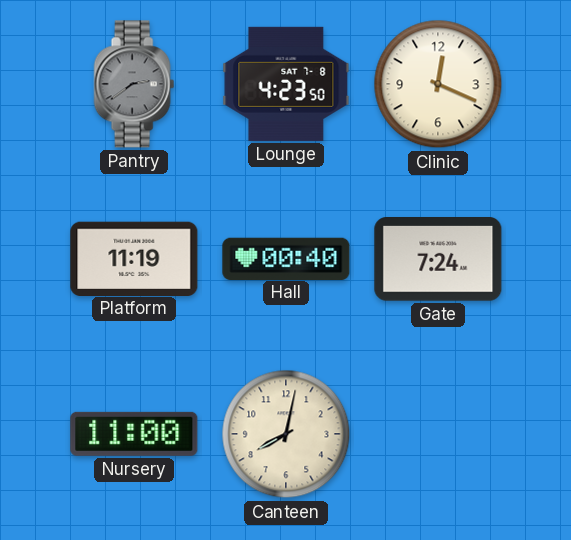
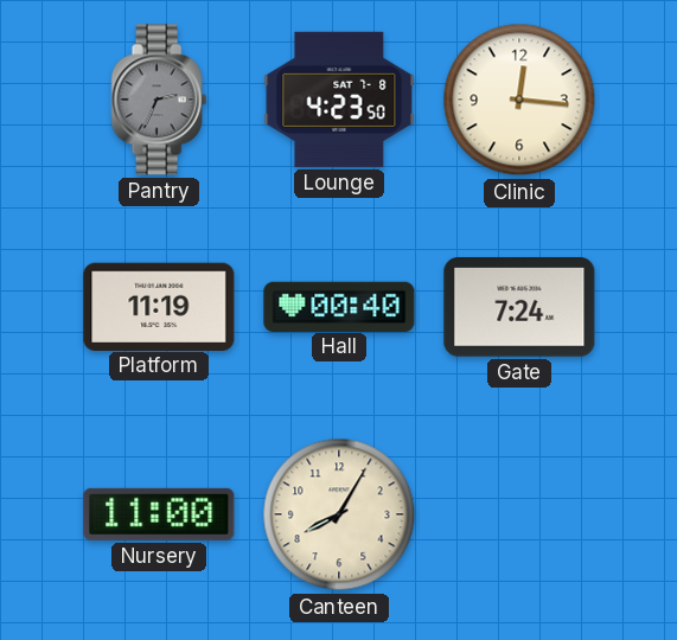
Pantry: 2:39 -> 2:34 (159, 100)
Clinic: 12:19 -> 12:16 (519, 100)
Canteen: 8:02 -> 8:05 (339, 514)
